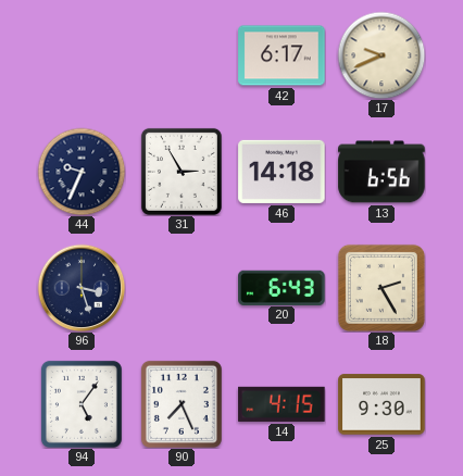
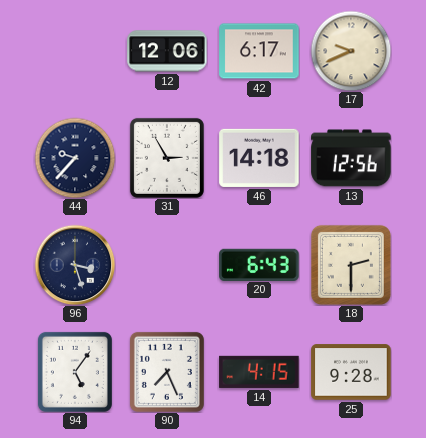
12: none -> 12:06 (167, 51)
44: 9:34 -> 9:37 (75, 158)
13: 6:56 -> 12:56 (351, 158)
18: 2:25 -> 2:30 (351, 265)
25: 9:30 -> 9:28 (351, 372)
